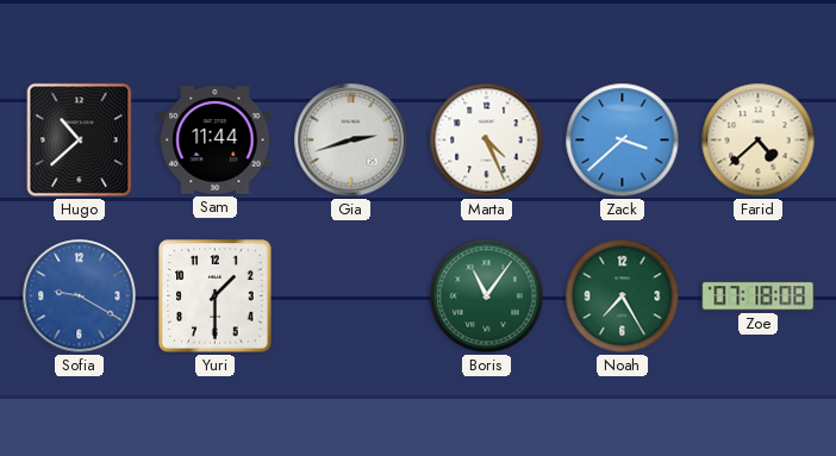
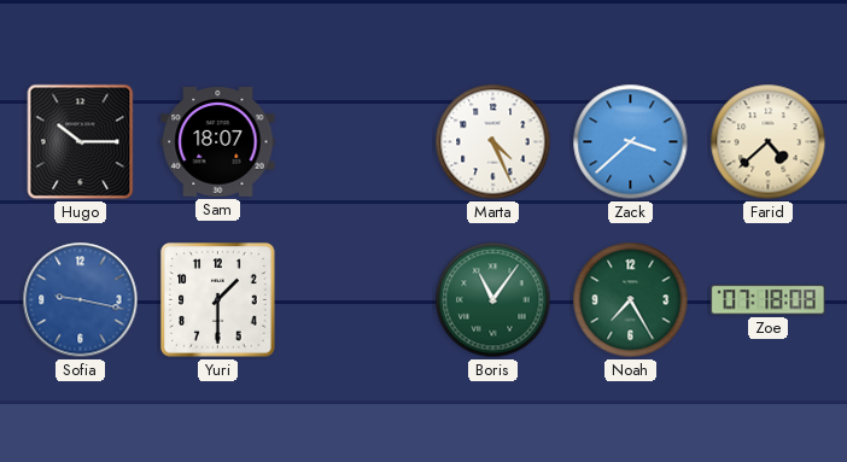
Hugo: 10:38 -> 10:15 (81, 142)
Sam: 11:44 -> 18:07 (218, 142)
Gia: 2:42 -> none (351, 140)
Sofia: 9:20 -> 9:17 (81, 300)
